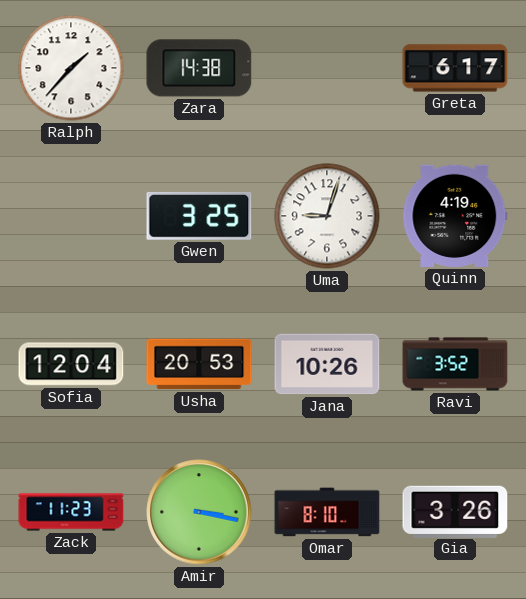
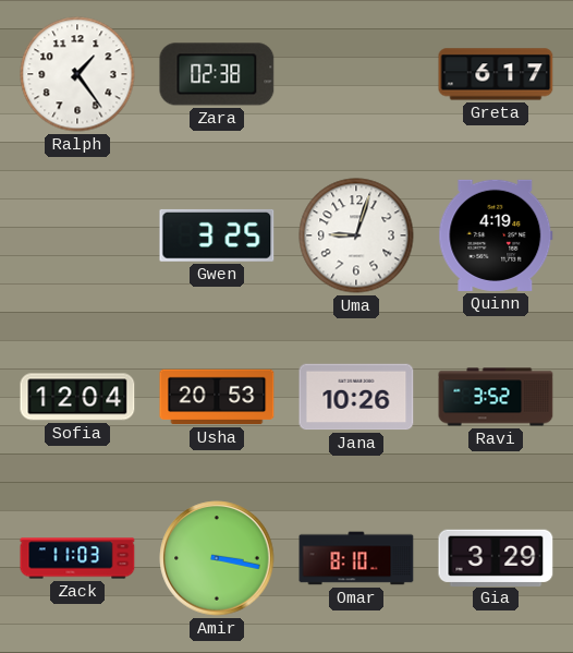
Ralph: 1:37 -> 1:24 (77, 74)
Zara: 14:38 -> 02:38 (217, 74)
Zack: 11:23 -> 11:03 (77, 558)
Gia: 3:26 -> 3:29 (496, 557)
